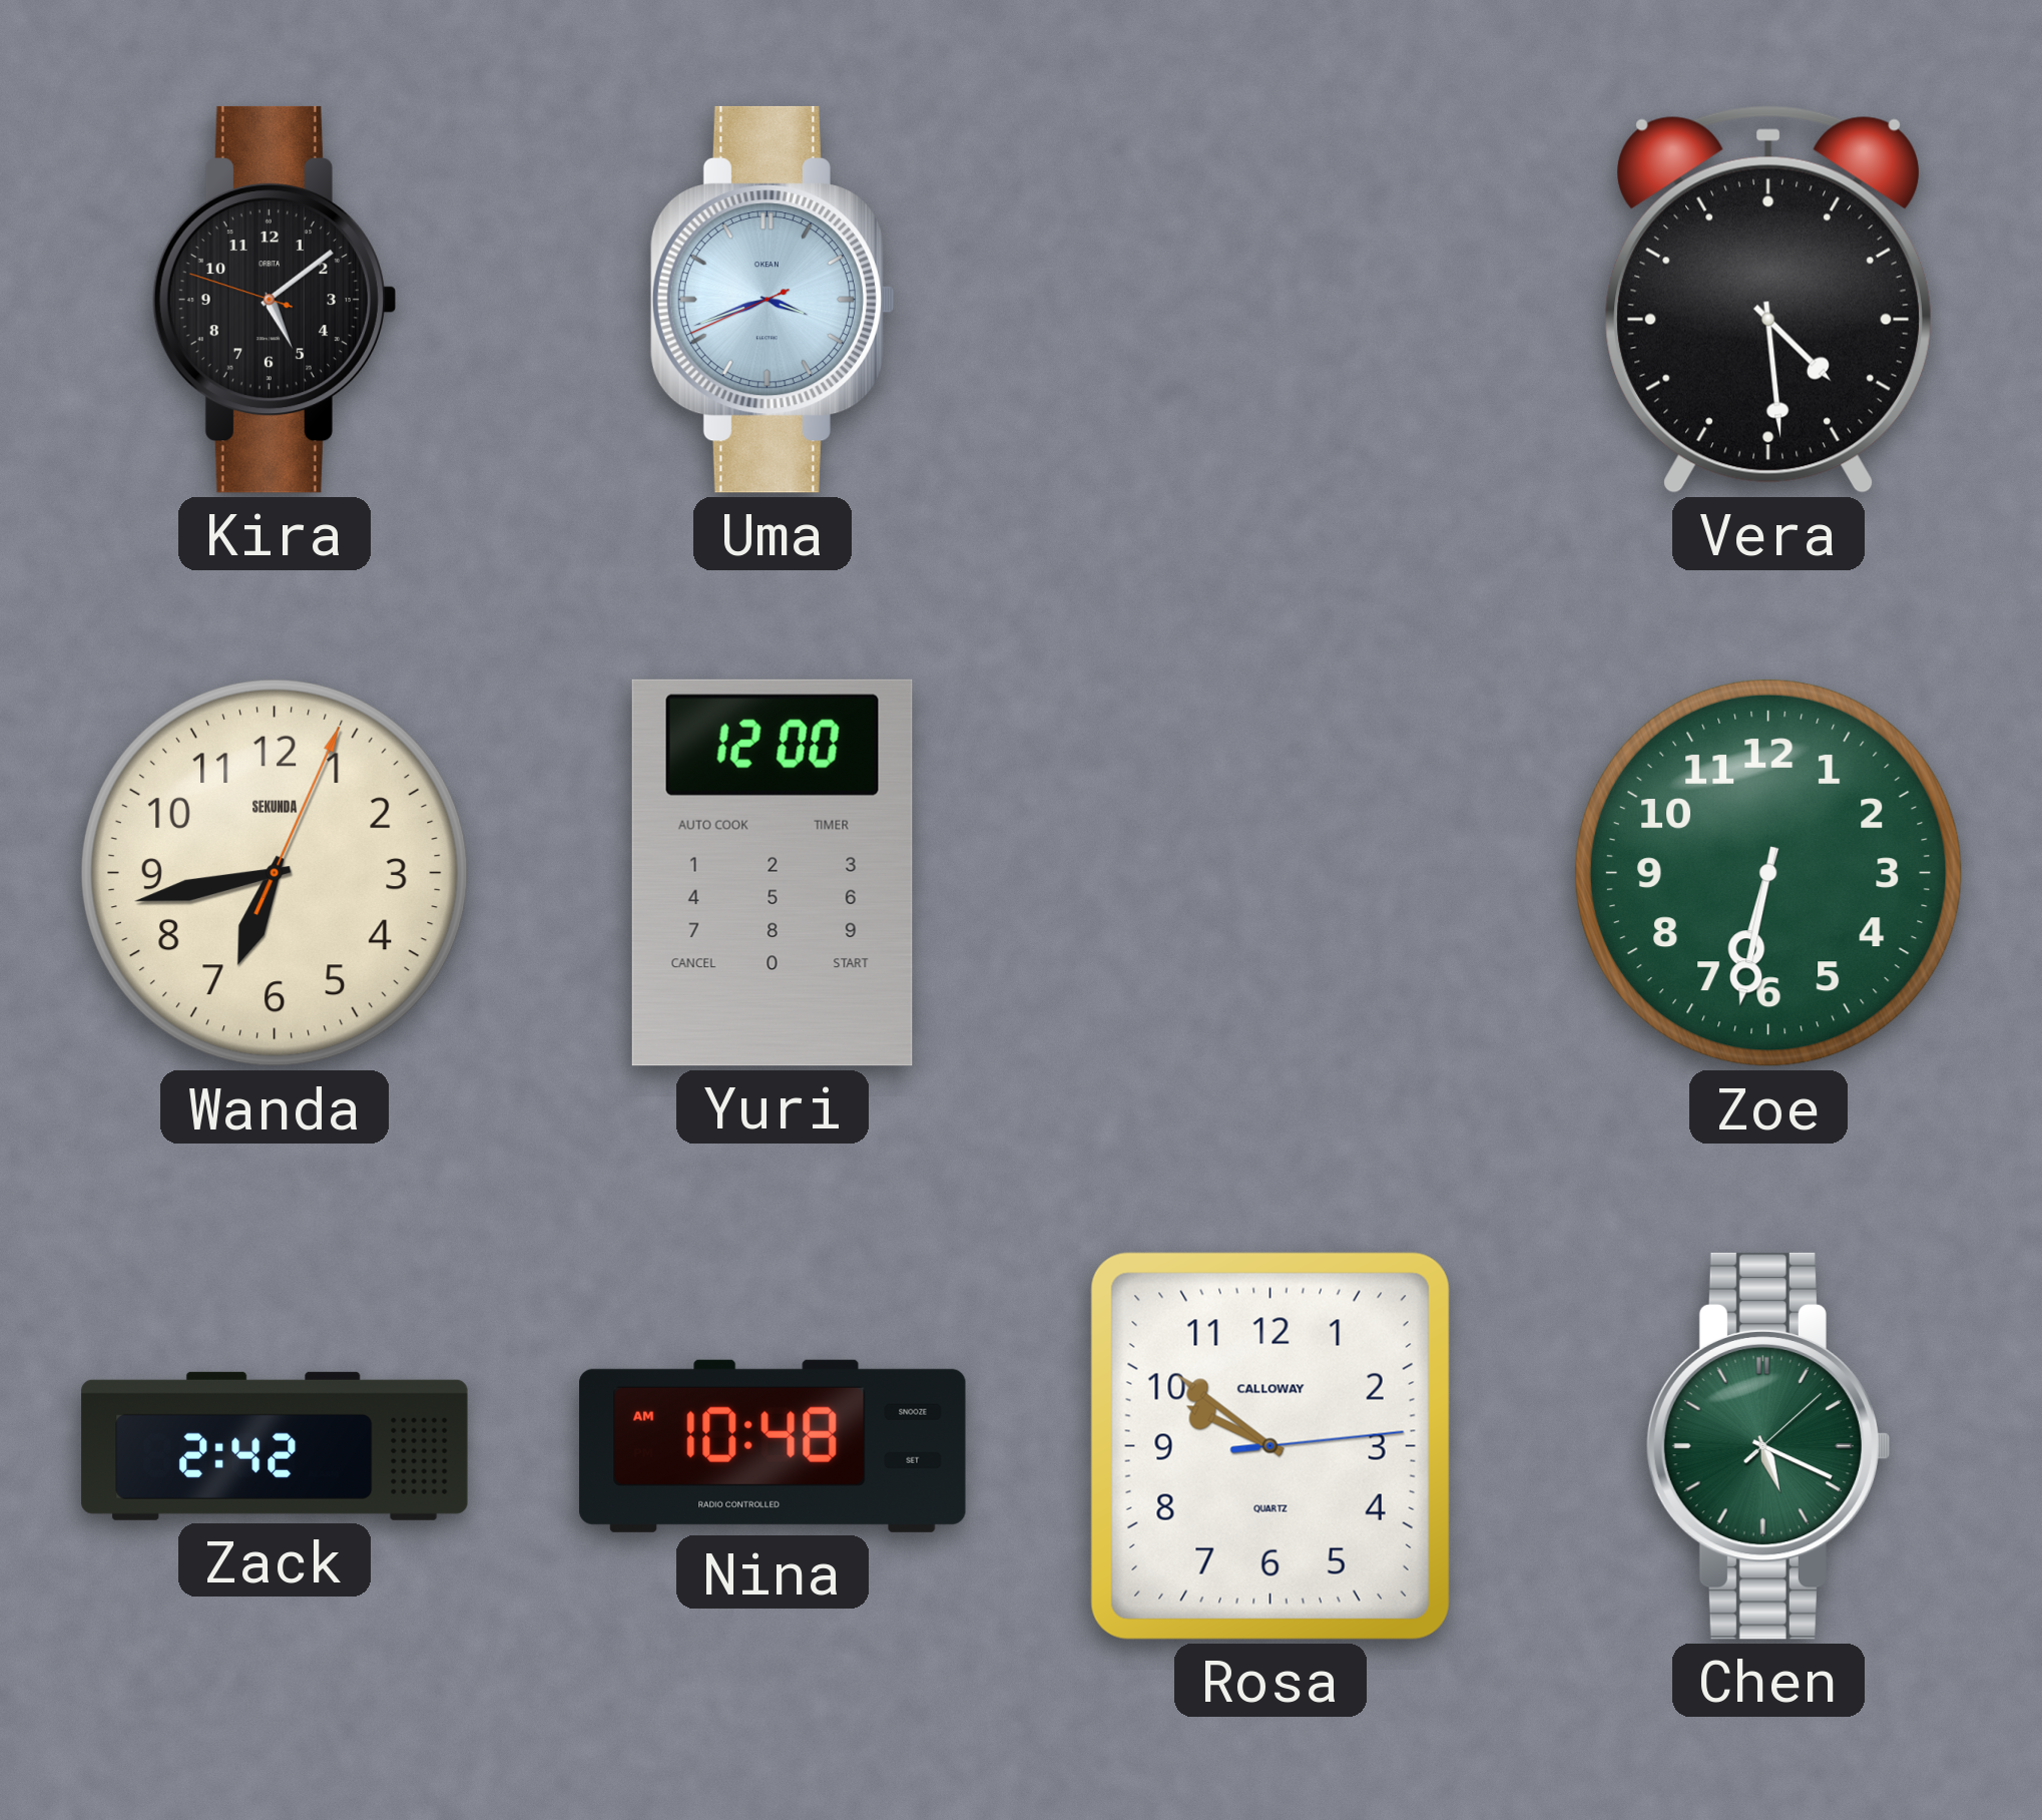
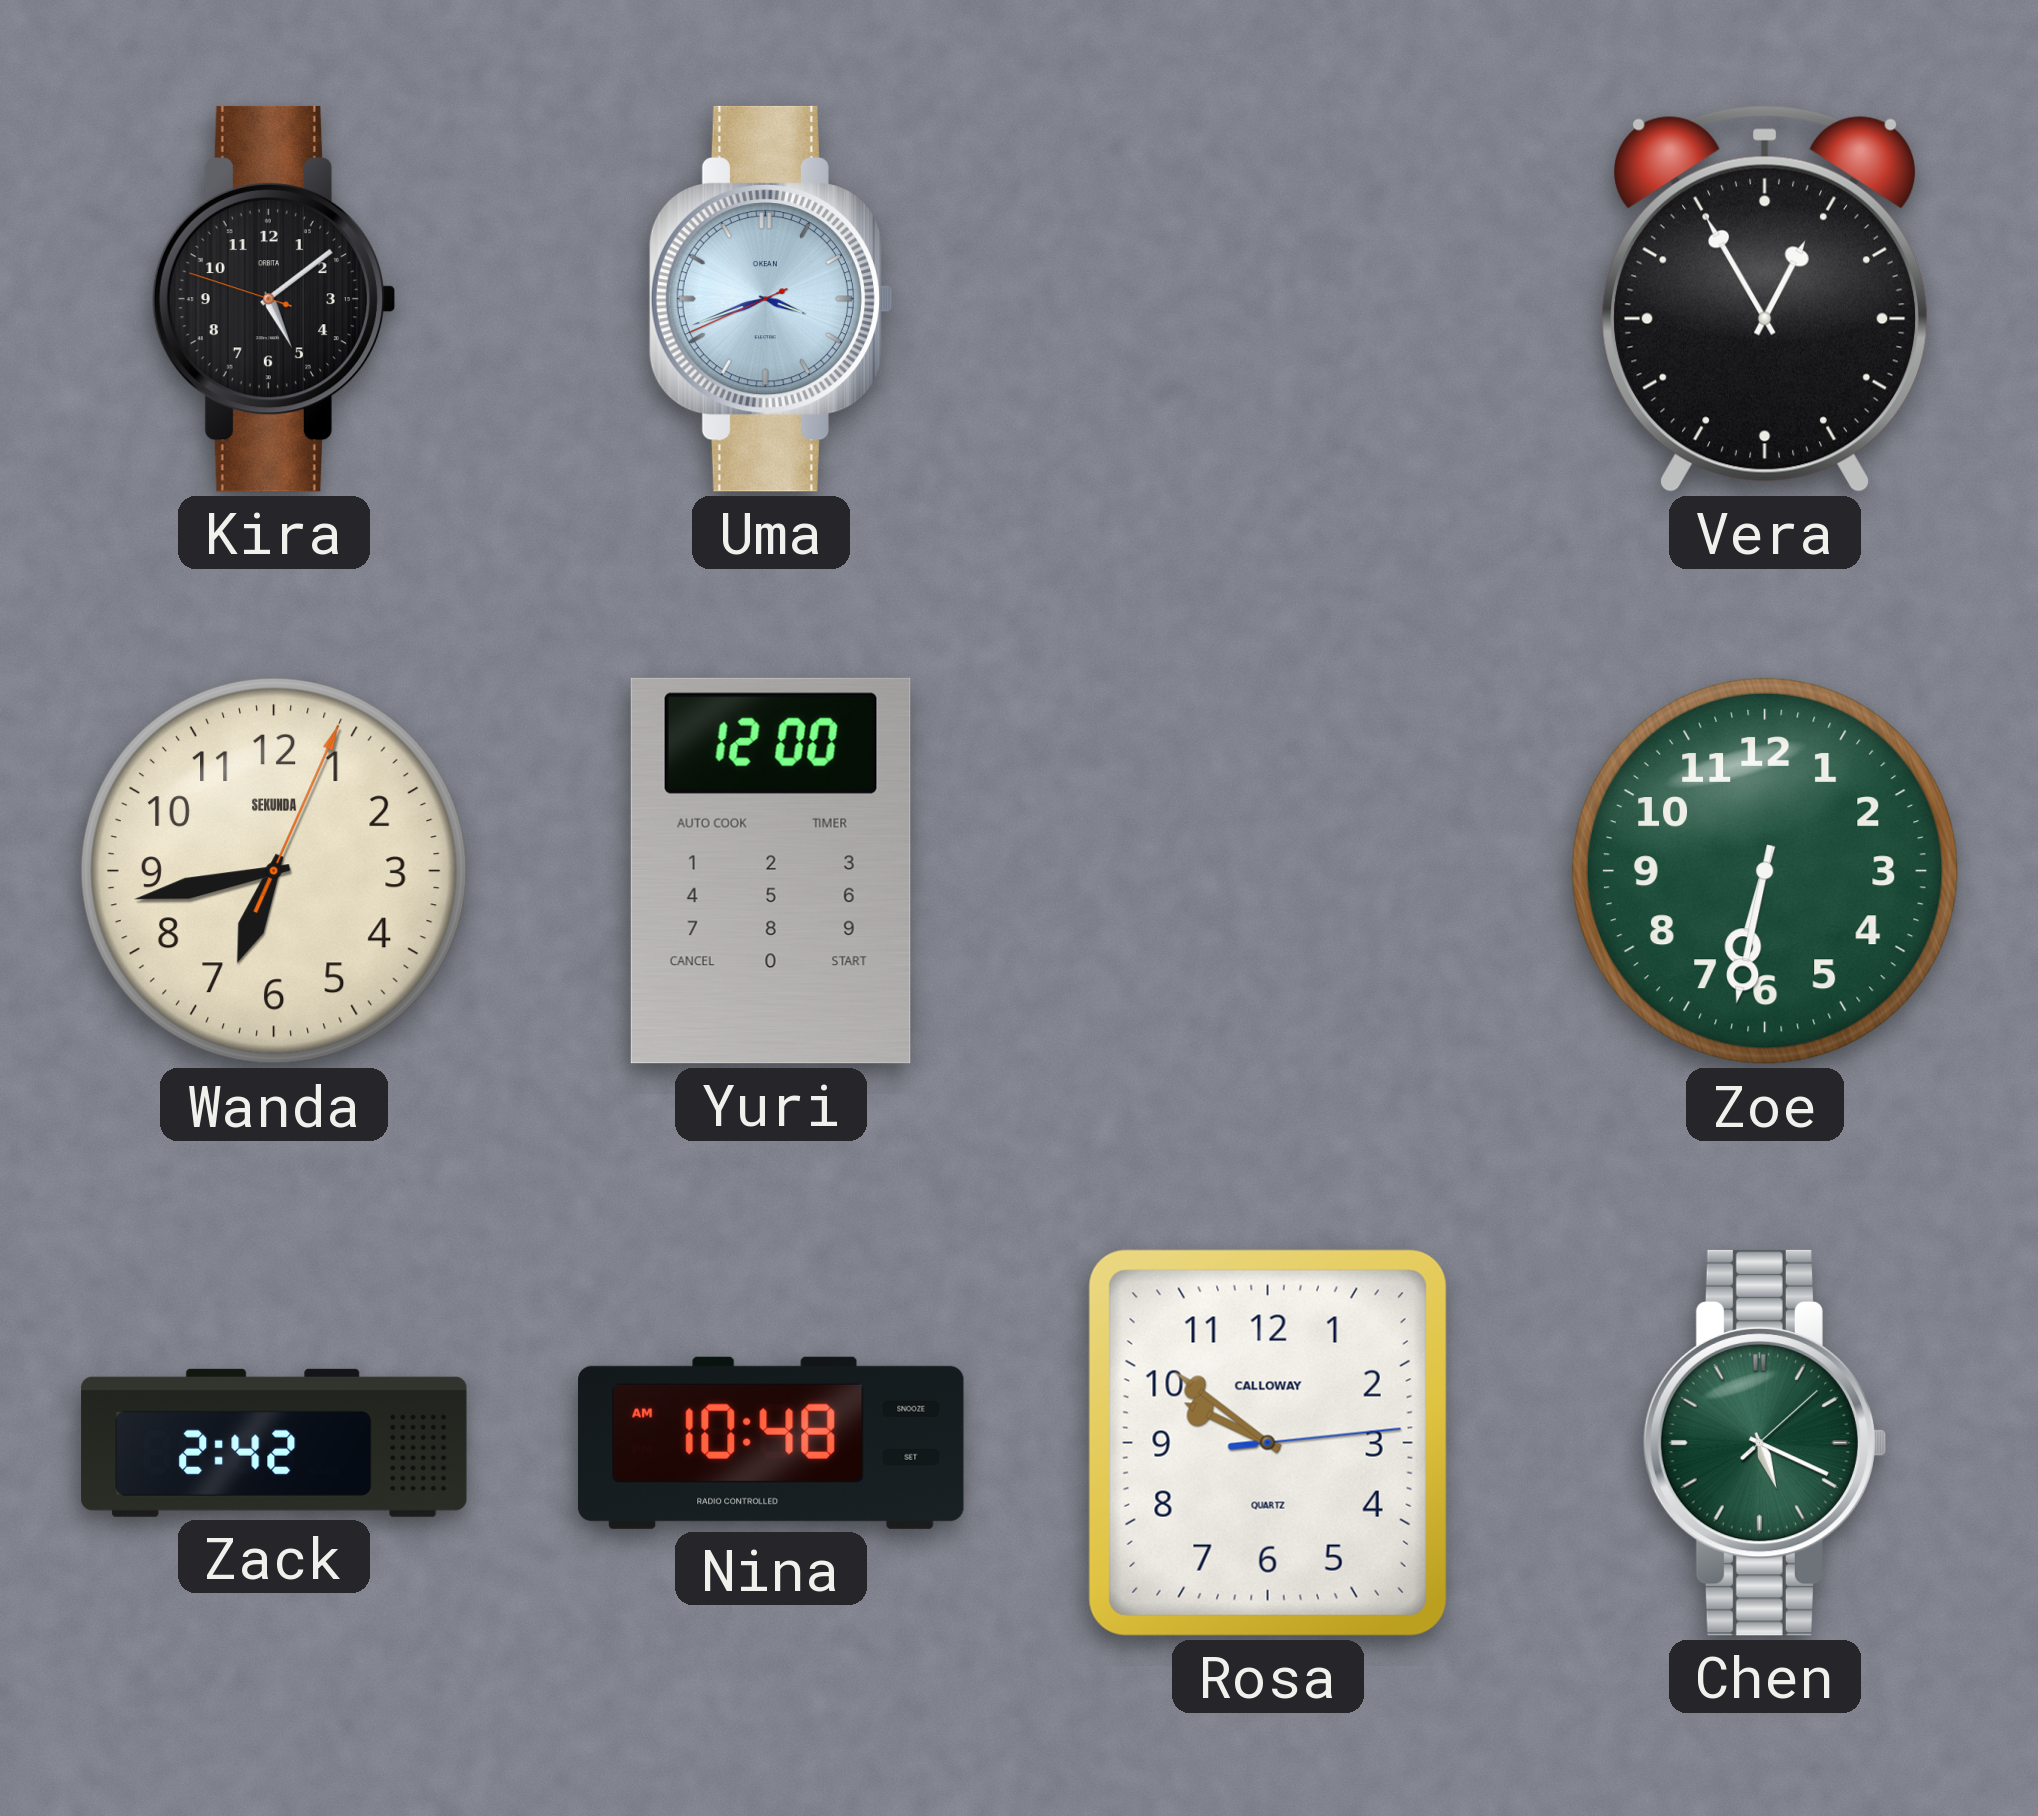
Vera: 4:29 -> 12:55 (1764, 299)
